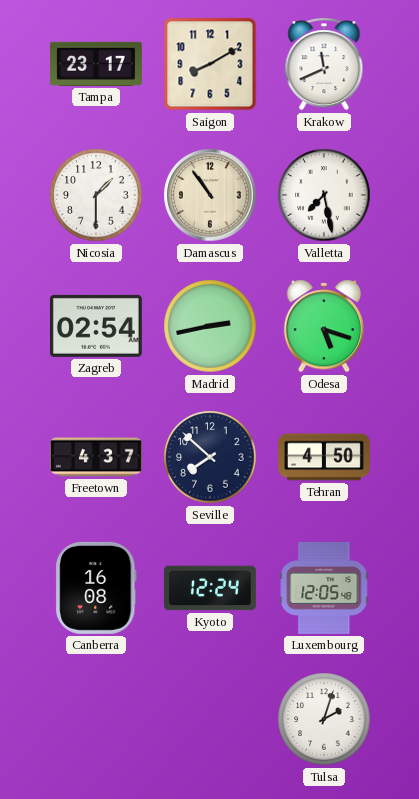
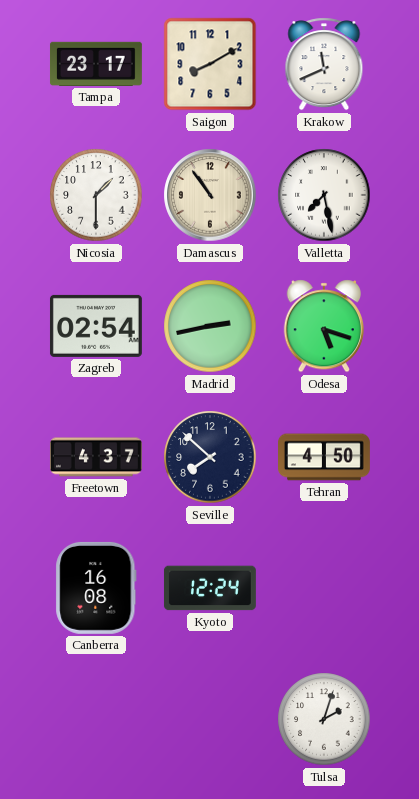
Luxembourg: 12:05 -> none (324, 588)
